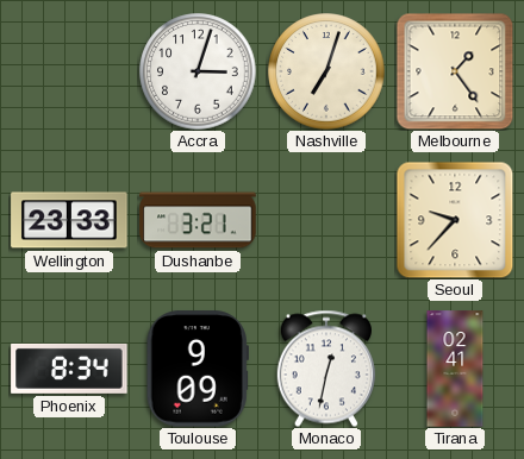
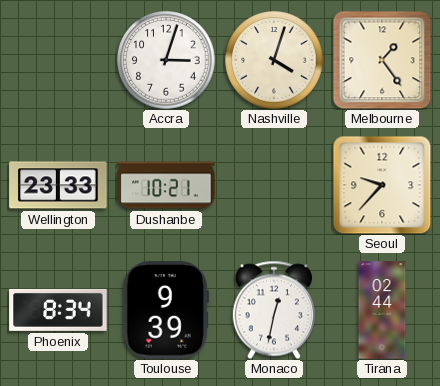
Nashville: 7:03 -> 4:03 (274, 60)
Dushanbe: 3:21 -> 10:21 (166, 185)
Toulouse: 9:09 -> 9:39 (166, 310)
Tirana: 02:41 -> 02:44 (382, 310)
